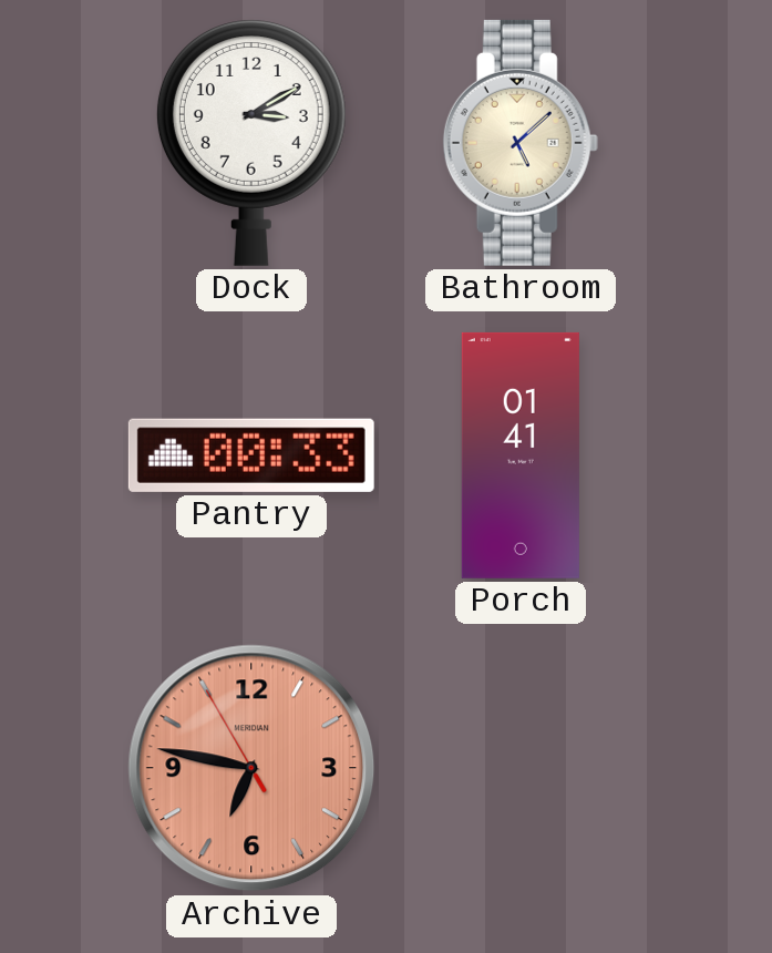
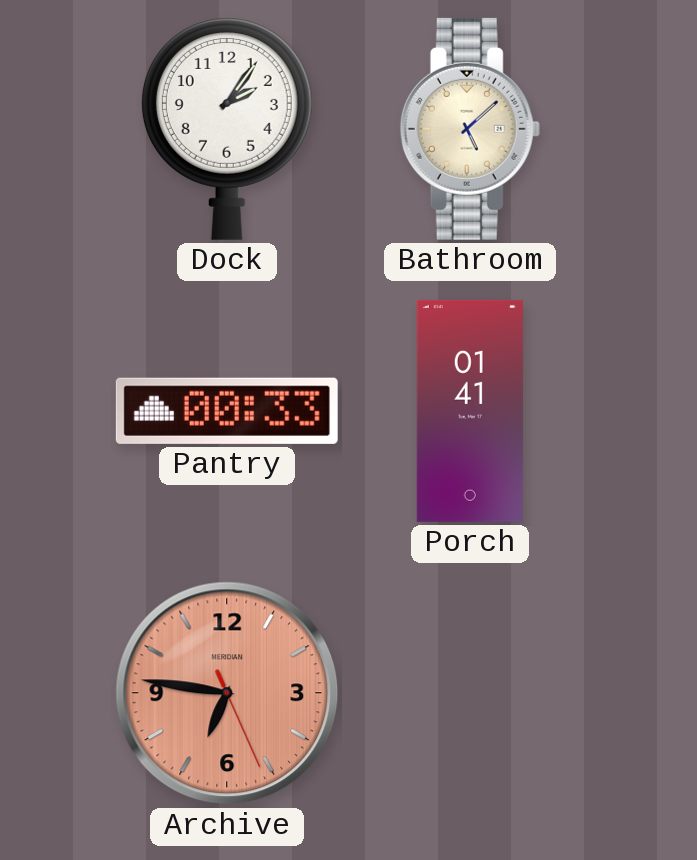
Dock: 3:10 -> 2:06 (227, 129)
Archive: 6:46:55 -> 6:46:26 (227, 693)
